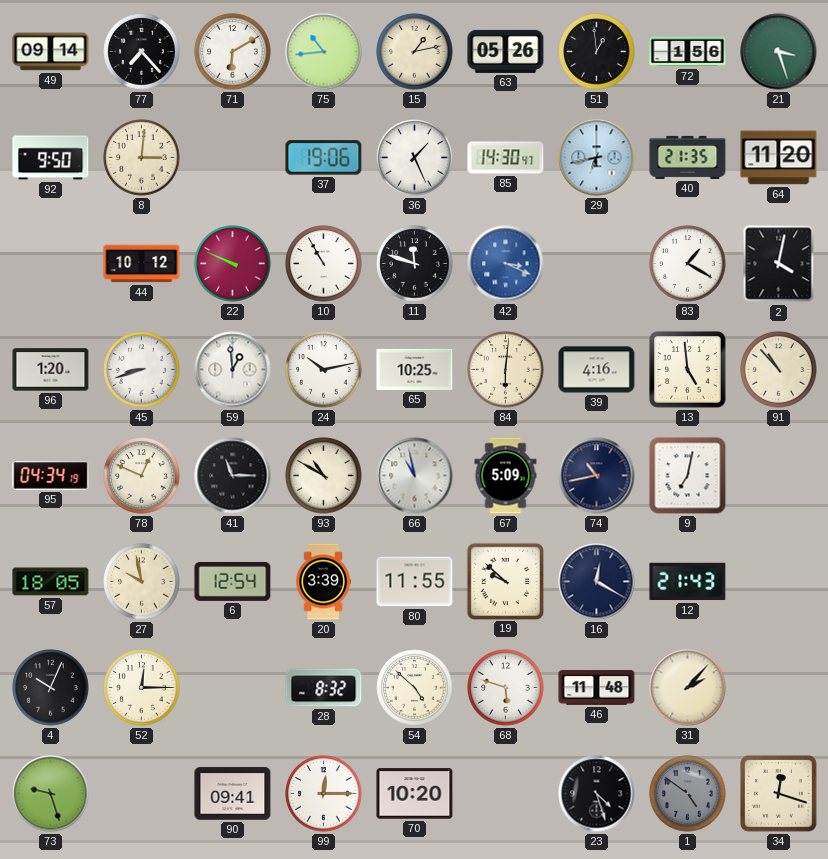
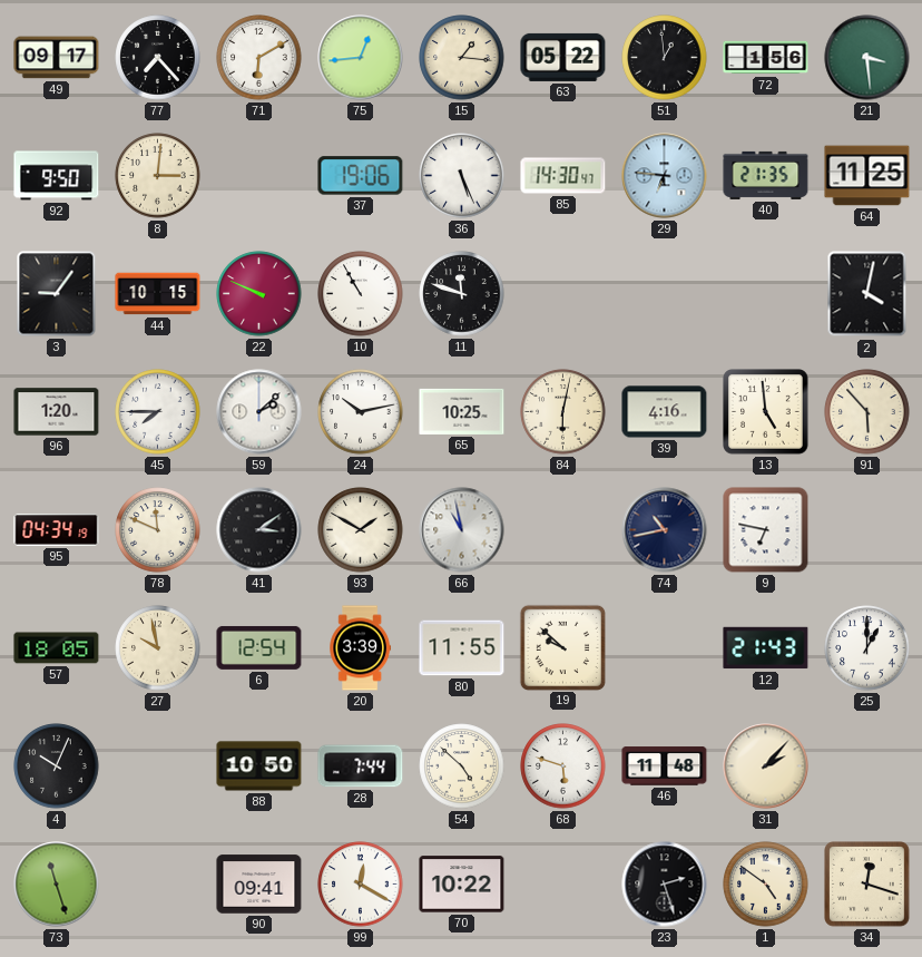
49: 09:14 -> 09:17 (57, 58)
75: 10:44 -> 12:44 (361, 58)
15: 1:13 -> 1:16 (462, 58)
63: 05:26 -> 05:22 (563, 57)
21: 3:27 -> 3:29 (867, 58)
36: 1:26 -> 5:26 (462, 176)
29: 6:43 -> 6:46 (665, 176)
64: 11:20 -> 11:25 (867, 176)
3: none -> 9:06 (57, 294)
44: 10:12 -> 10:15 (158, 294)
42: 3:19 -> none (506, 264)
83: 1:20 -> none (688, 264)
45: 8:42 -> 7:45 (158, 412)
59: 12:59 -> 2:08 (259, 412)
84: 6:01 -> 6:02 (563, 412)
91: 10:53 -> 5:53 (867, 412)
78: 12:49 -> 11:49 (158, 530)
41: 11:15 -> 3:09 (259, 530)
93: 10:50 -> 1:50 (361, 530)
67: 5:09 -> none (506, 476)
9: 7:02 -> 6:47 (766, 530)
16: 12:20 -> none (597, 582)
25: none -> 1:00 (867, 648)
52: 12:15 -> none (142, 688)
88: none -> 10:50 (259, 766)
28: 8:32 -> 7:44 (361, 766)
73: 9:27 -> 11:27 (57, 885)
99: 12:15 -> 12:20 (361, 885)
70: 10:20 -> 10:22 (462, 885)
23: 4:27 -> 2:27 (665, 885)
1 dial: grey -> cream (766, 885)
